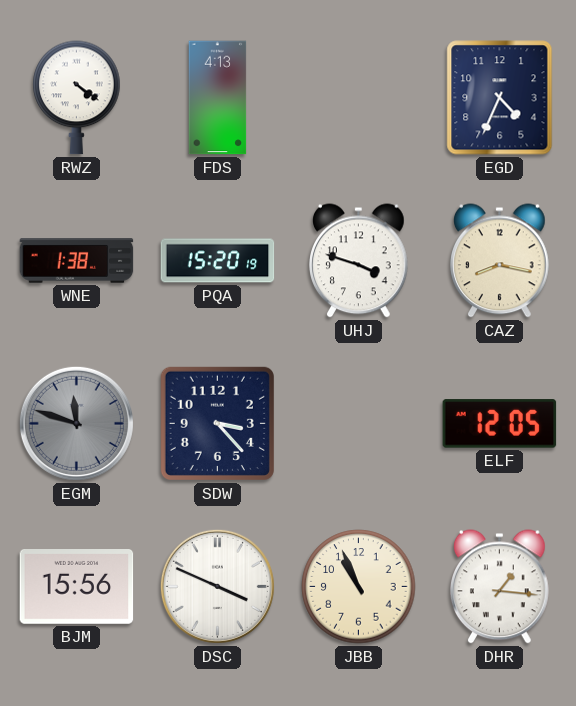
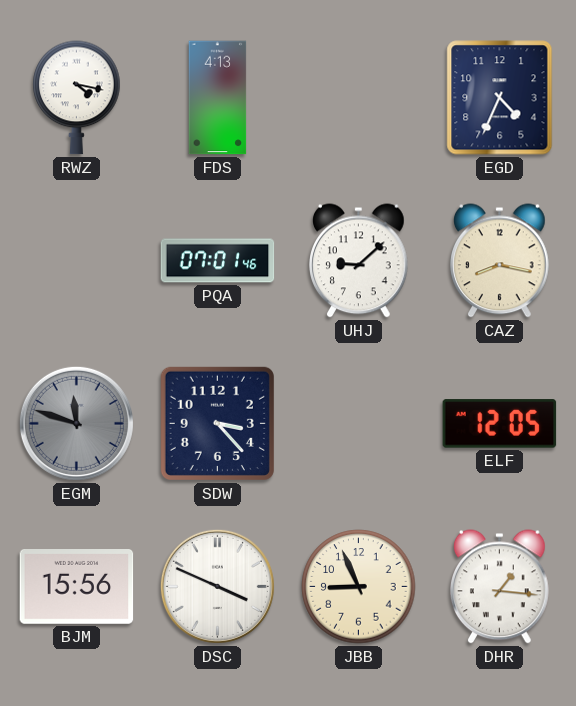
RWZ: 4:21 -> 4:17 (77, 98)
WNE: 1:38 -> none (77, 261)
PQA: 15:20 -> 07:01 (218, 261)
UHJ: 3:48 -> 9:08 (359, 261)
JBB: 10:56 -> 8:56 (359, 587)
